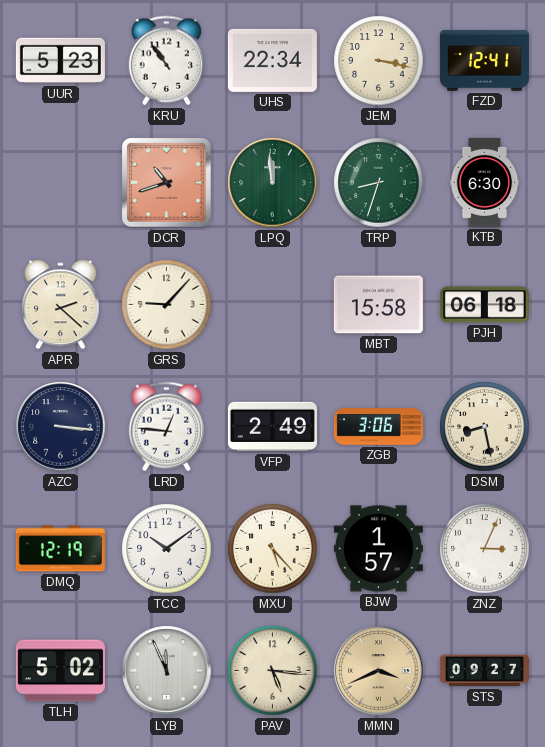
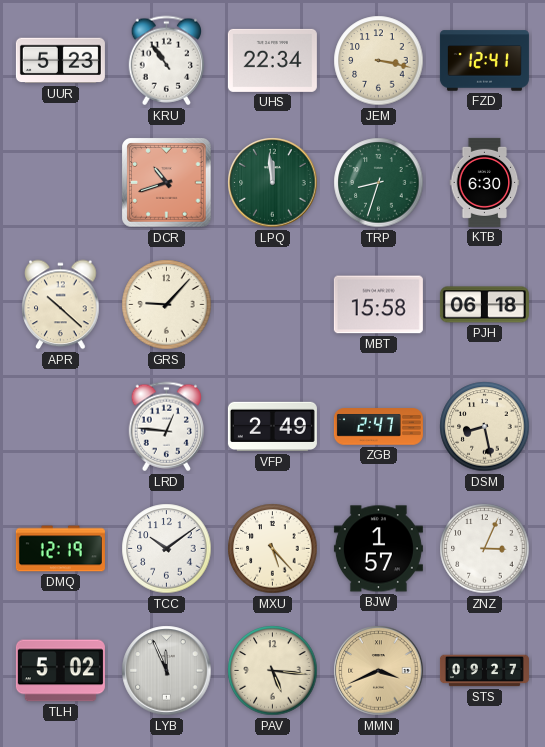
APR: 2:22 -> 10:22 (61, 305)
AZC: 3:16 -> none (61, 427)
ZGB: 3:06 -> 2:47 (378, 427)
